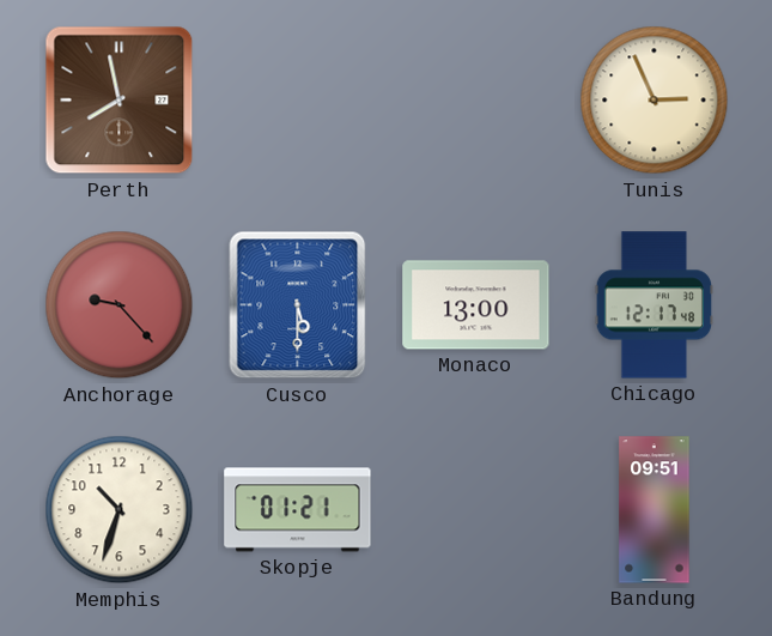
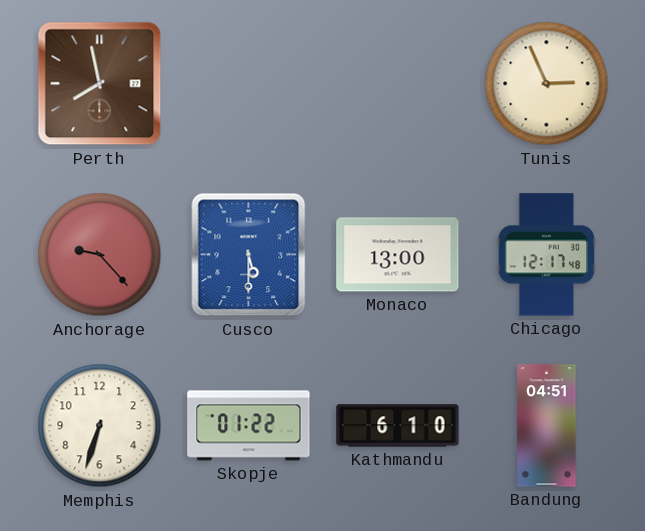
Memphis: 10:33 -> 6:33 (100, 426)
Skopje: 01:21 -> 01:22 (249, 426)
Kathmandu: none -> 6:10 (398, 426)
Bandung: 09:51 -> 04:51 (547, 426)
